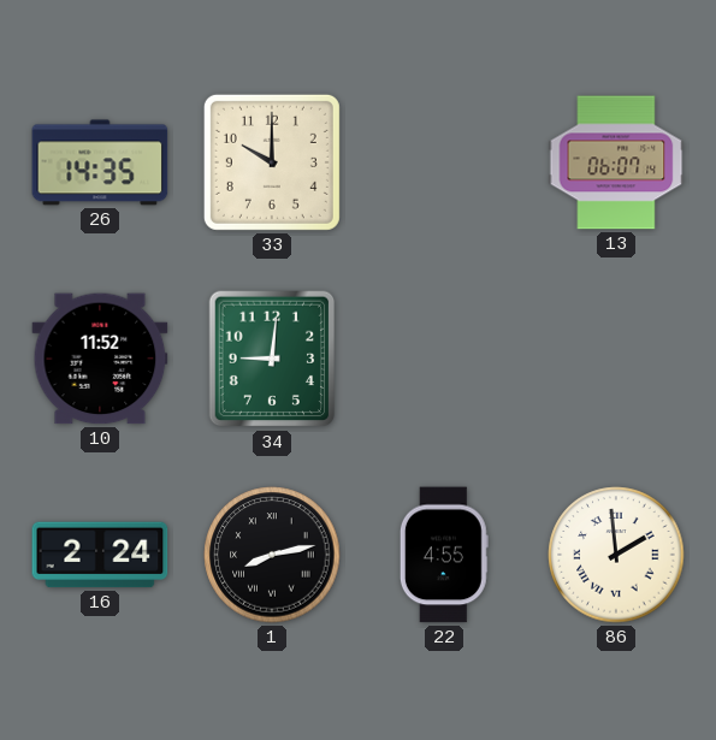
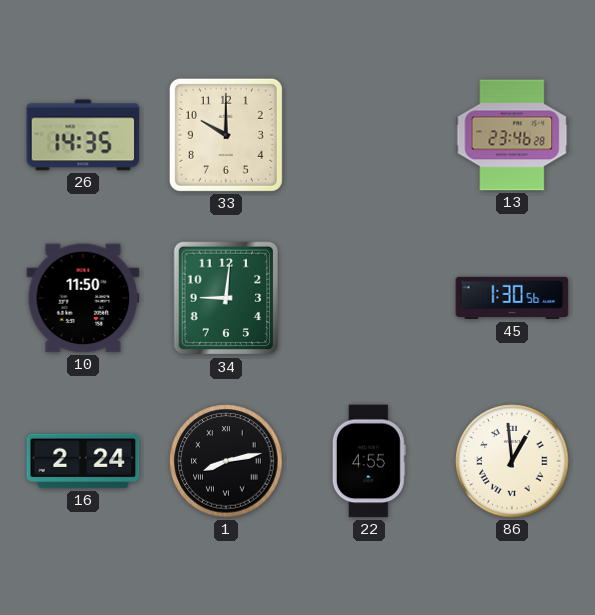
13: 06:07 -> 23:46 (512, 135)
10: 11:52 -> 11:50 (83, 298)
45: none -> 1:30 (512, 298)
86: 1:59 -> 12:59 (512, 461)
